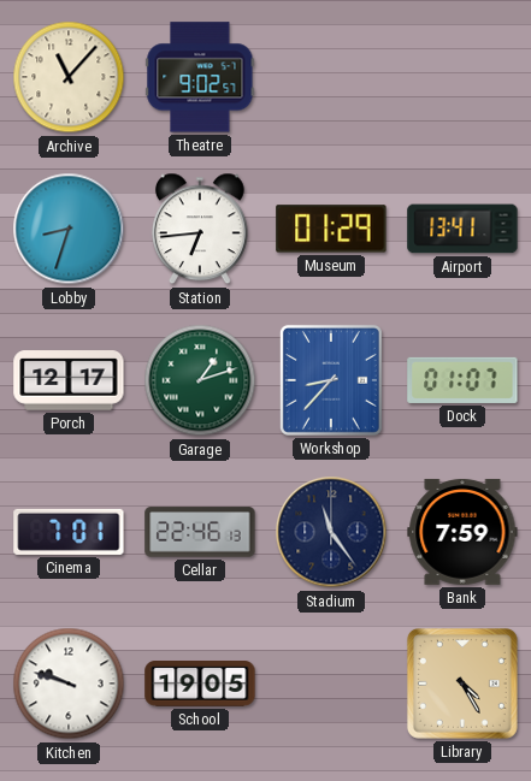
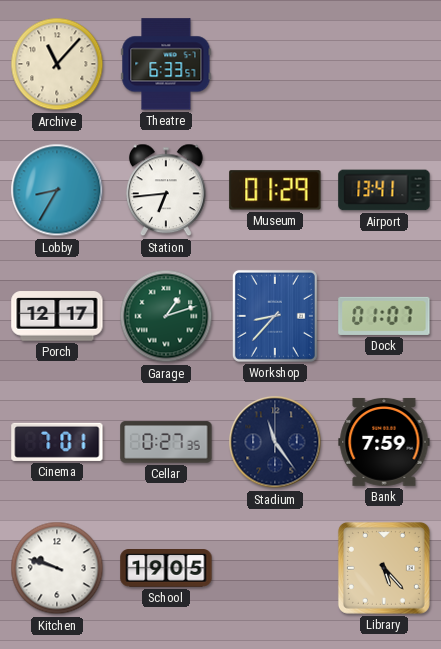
Theatre: 9:02 -> 6:33 (166, 64)
Lobby: 8:33 -> 8:35 (57, 190)
Cellar: 22:46 -> 0:27 (166, 442)
Library: 4:25 -> 5:23 (384, 568)
